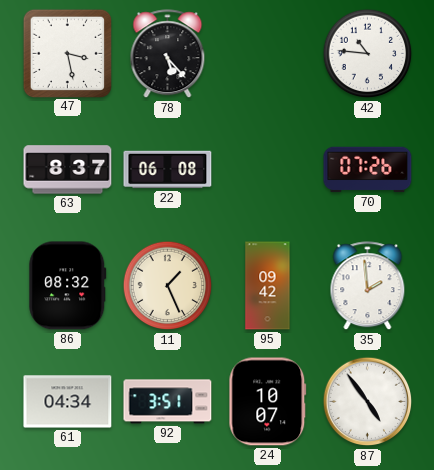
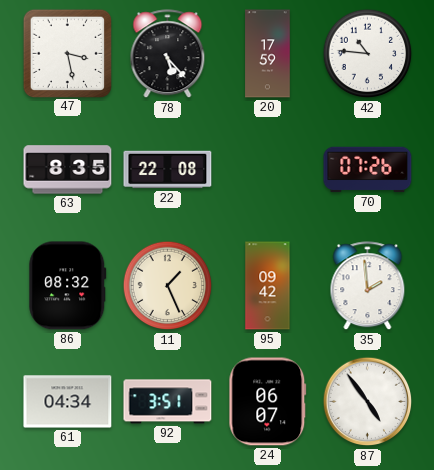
20: none -> 17:59 (268, 54)
63: 8:37 -> 8:35 (68, 170)
22: 06:08 -> 22:08 (168, 170)
24: 10:07 -> 06:07 (268, 402)
